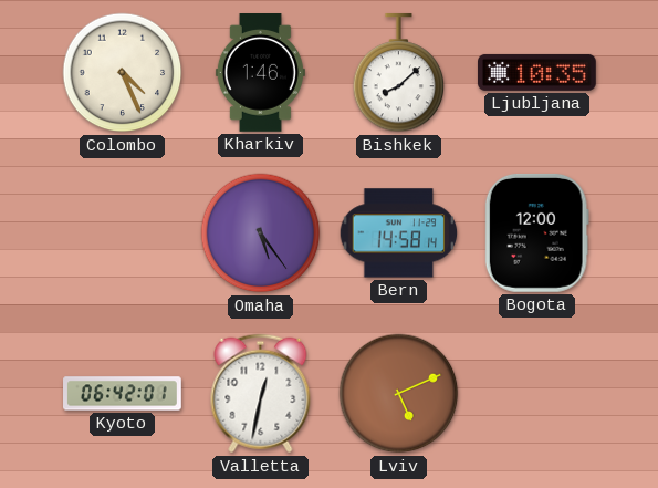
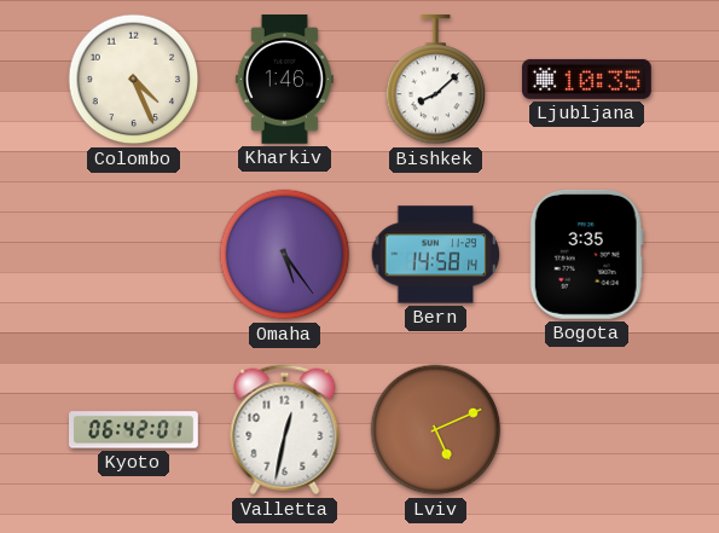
Bogota: 12:00 -> 3:35 (586, 254)
